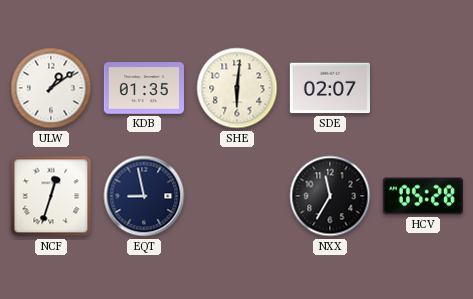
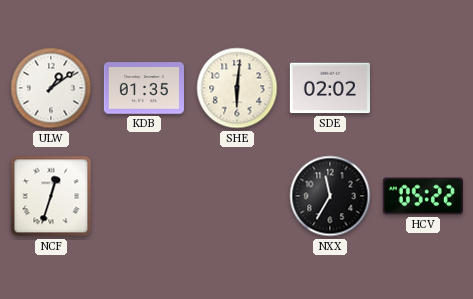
SDE: 02:07 -> 02:02 (330, 88)
EQT: 8:58 -> none (144, 196)
HCV: 05:28 -> 05:22 (423, 196)
